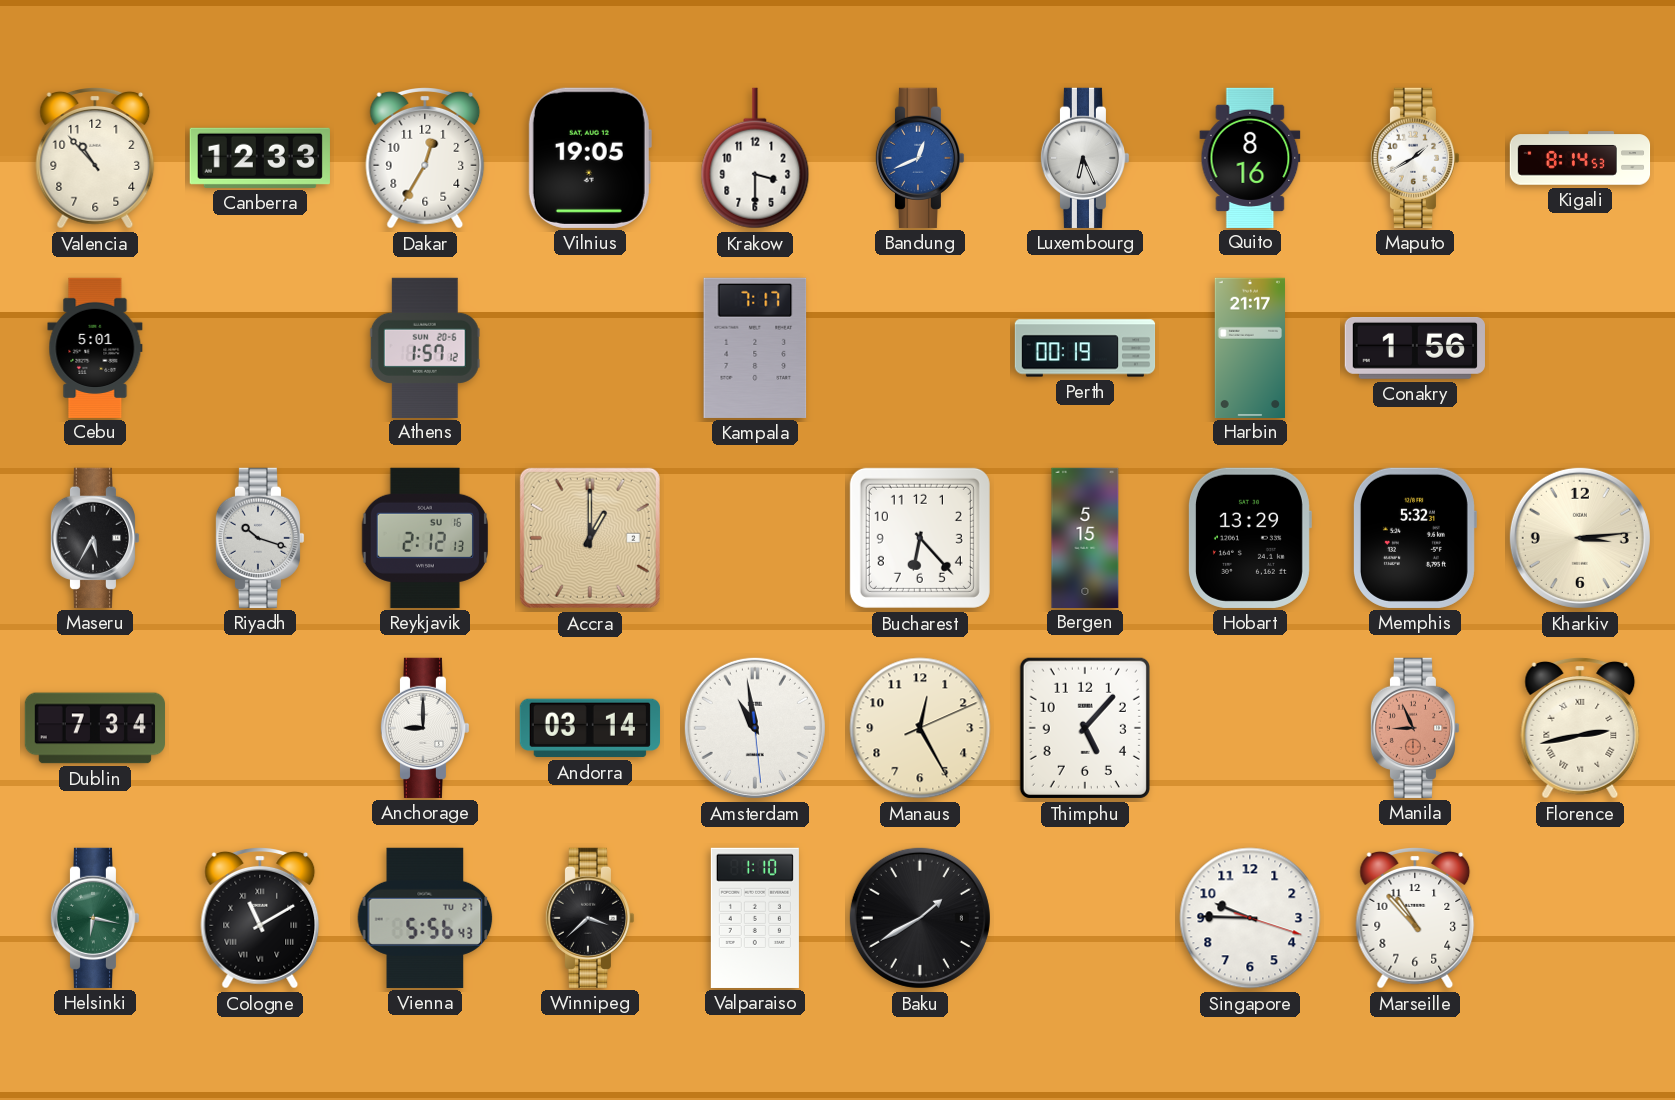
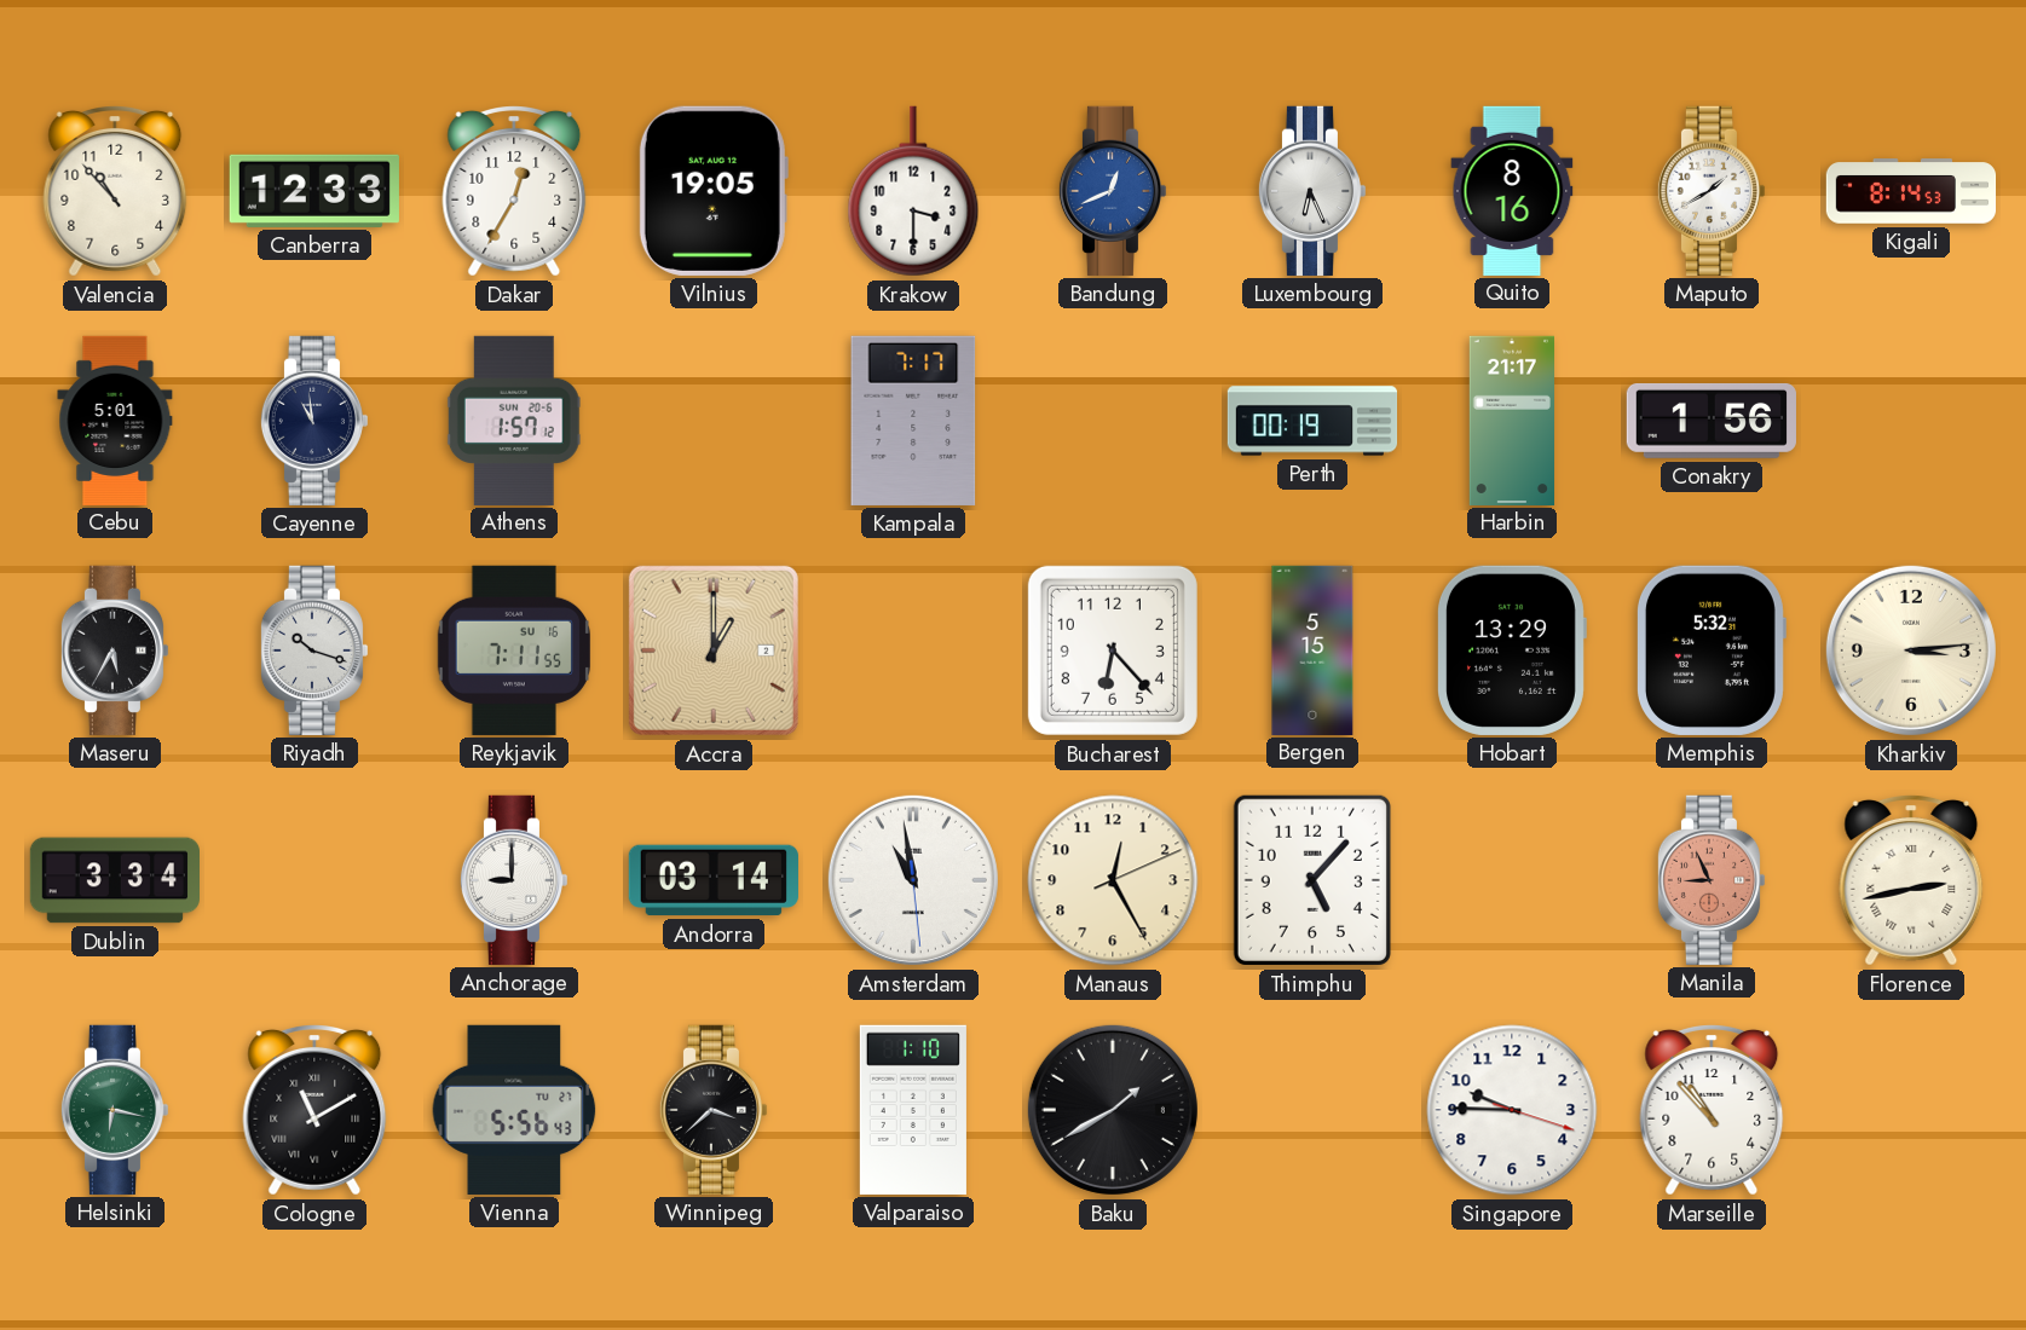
Cayenne: none -> 10:59 (314, 421)
Reykjavik: 2:12 -> 7:11 (513, 650)
Dublin: 7:34 -> 3:34 (114, 880)
